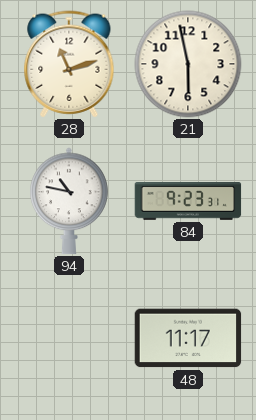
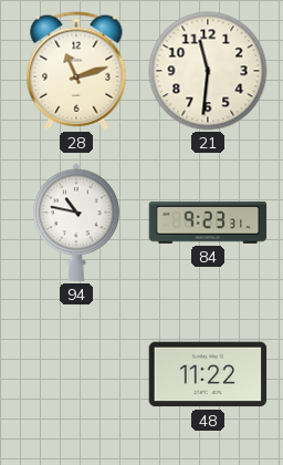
21: 5:58 -> 11:31 (208, 71)
48: 11:17 -> 11:22 (208, 374)
